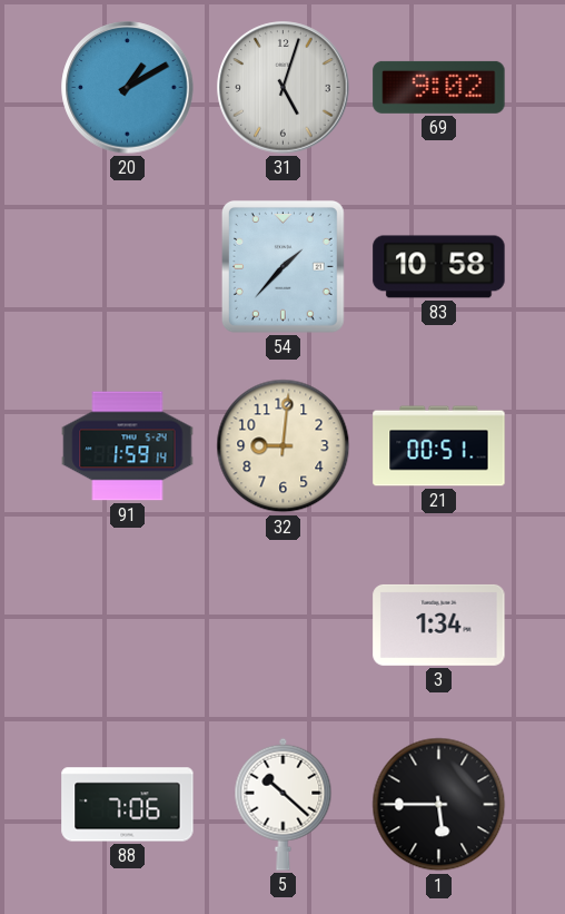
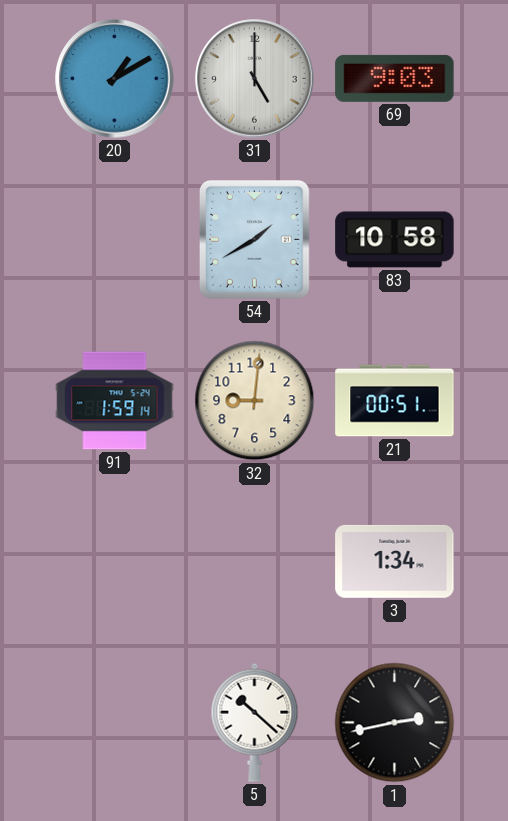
31: 5:03 -> 5:00 (255, 79)
69: 9:02 -> 9:03 (395, 78)
54: 1:37 -> 1:40 (254, 239)
88: 7:06 -> none (128, 805)
1: 5:45 -> 2:43 (395, 723)
